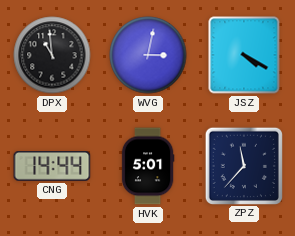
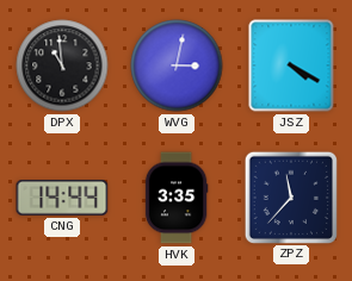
HVK: 5:01 -> 3:35 (177, 198)
